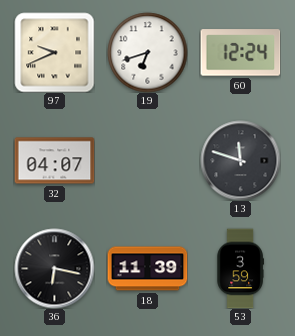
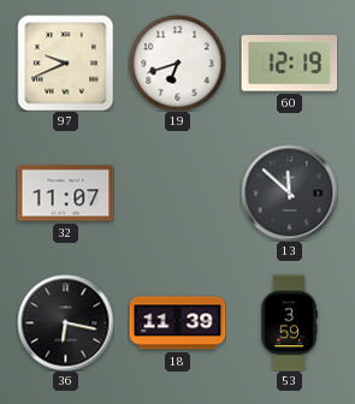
60: 12:24 -> 12:19 (289, 64)
32: 04:07 -> 11:07 (65, 194)
13: 11:48 -> 11:52 (289, 192)
